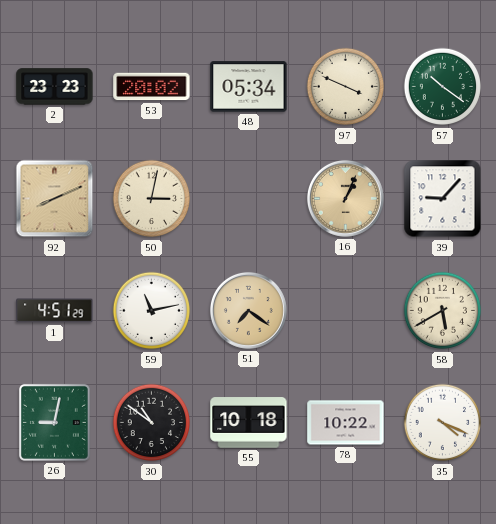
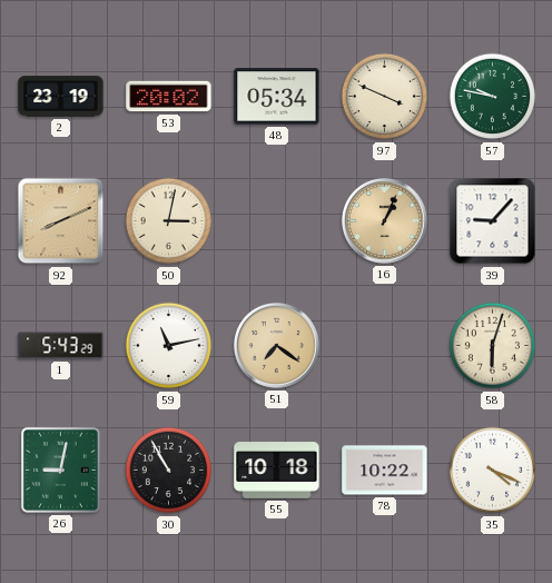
2: 23:23 -> 23:19 (61, 97)
57: 10:21 -> 9:47 (493, 97)
1: 4:51 -> 5:43 (61, 346)
58: 5:40 -> 6:03 (493, 346)
30: 10:51 -> 10:55 (169, 471)
